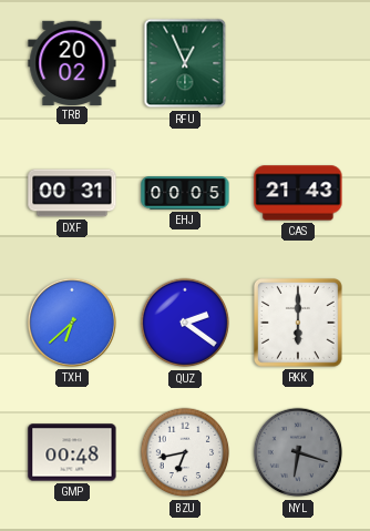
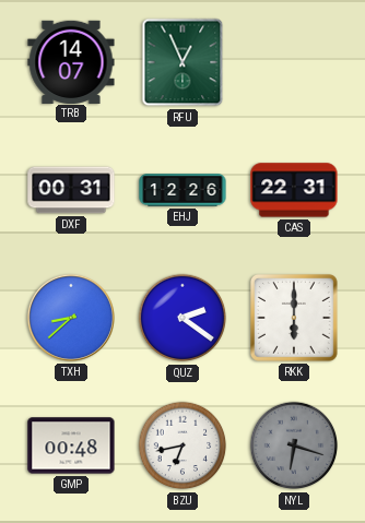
TRB: 20:02 -> 14:07 (71, 61)
EHJ: 00:05 -> 12:26 (182, 190)
CAS: 21:43 -> 22:31 (294, 190)
TXH: 6:38 -> 8:38 (71, 318)
